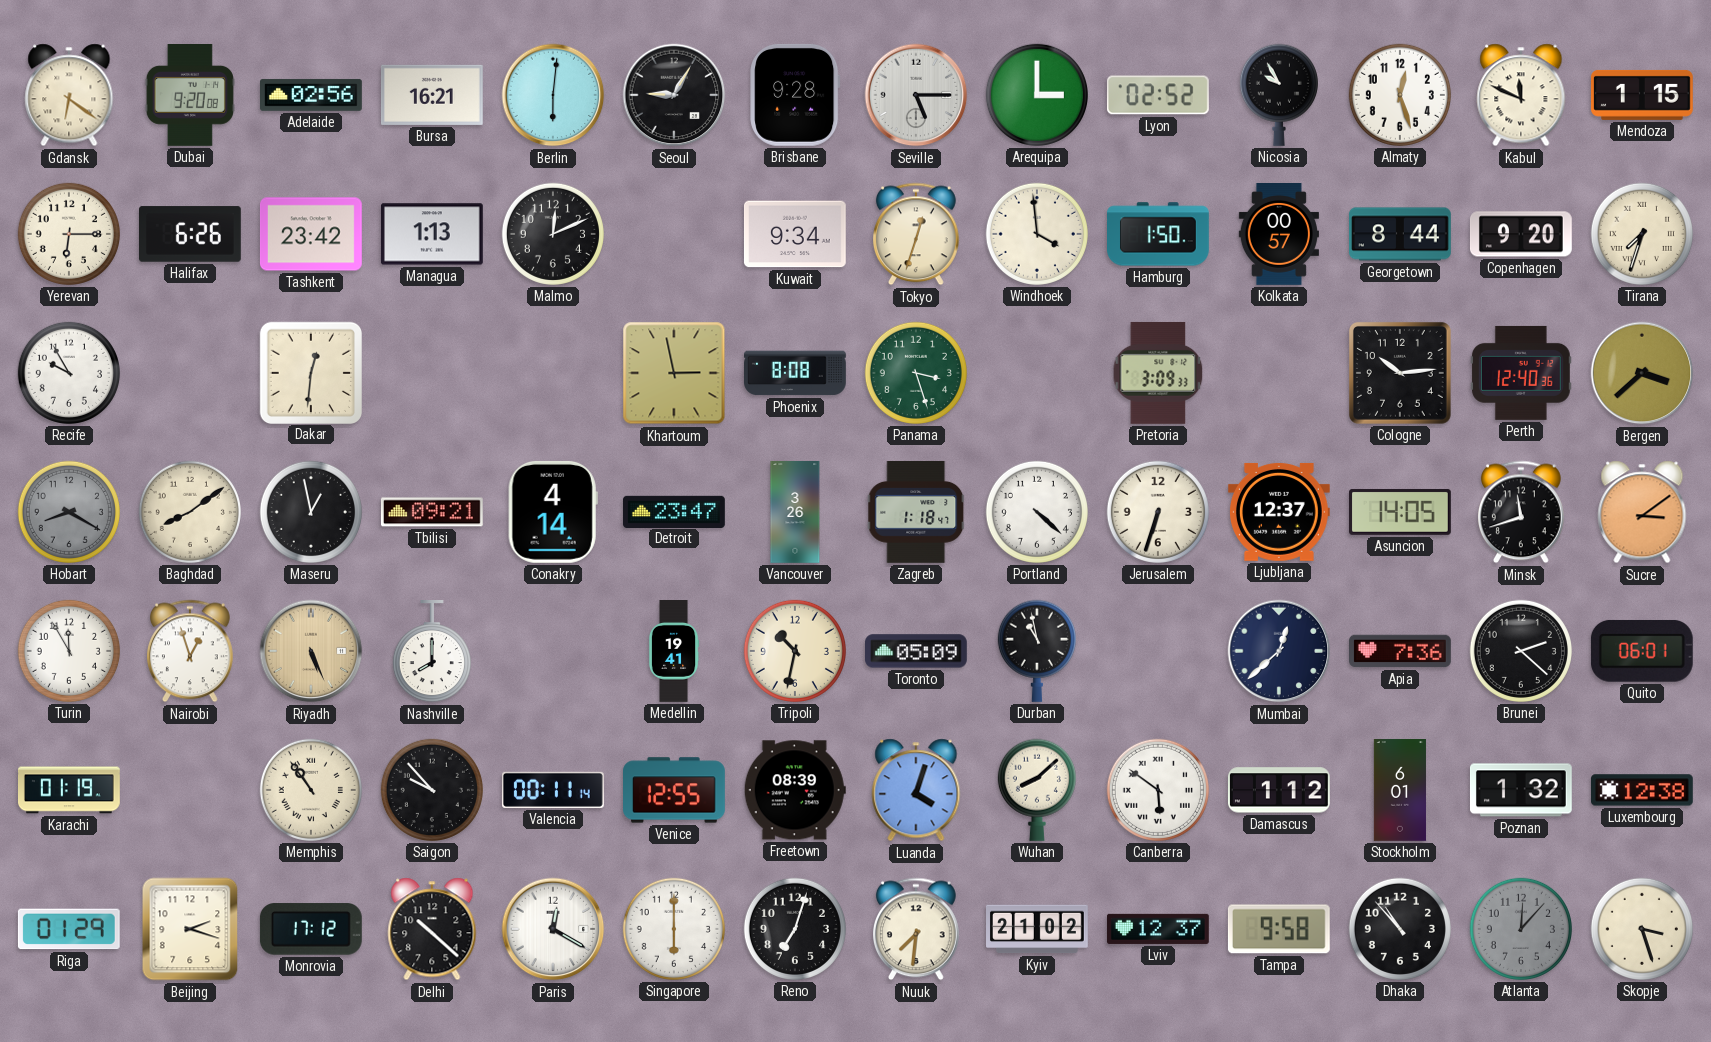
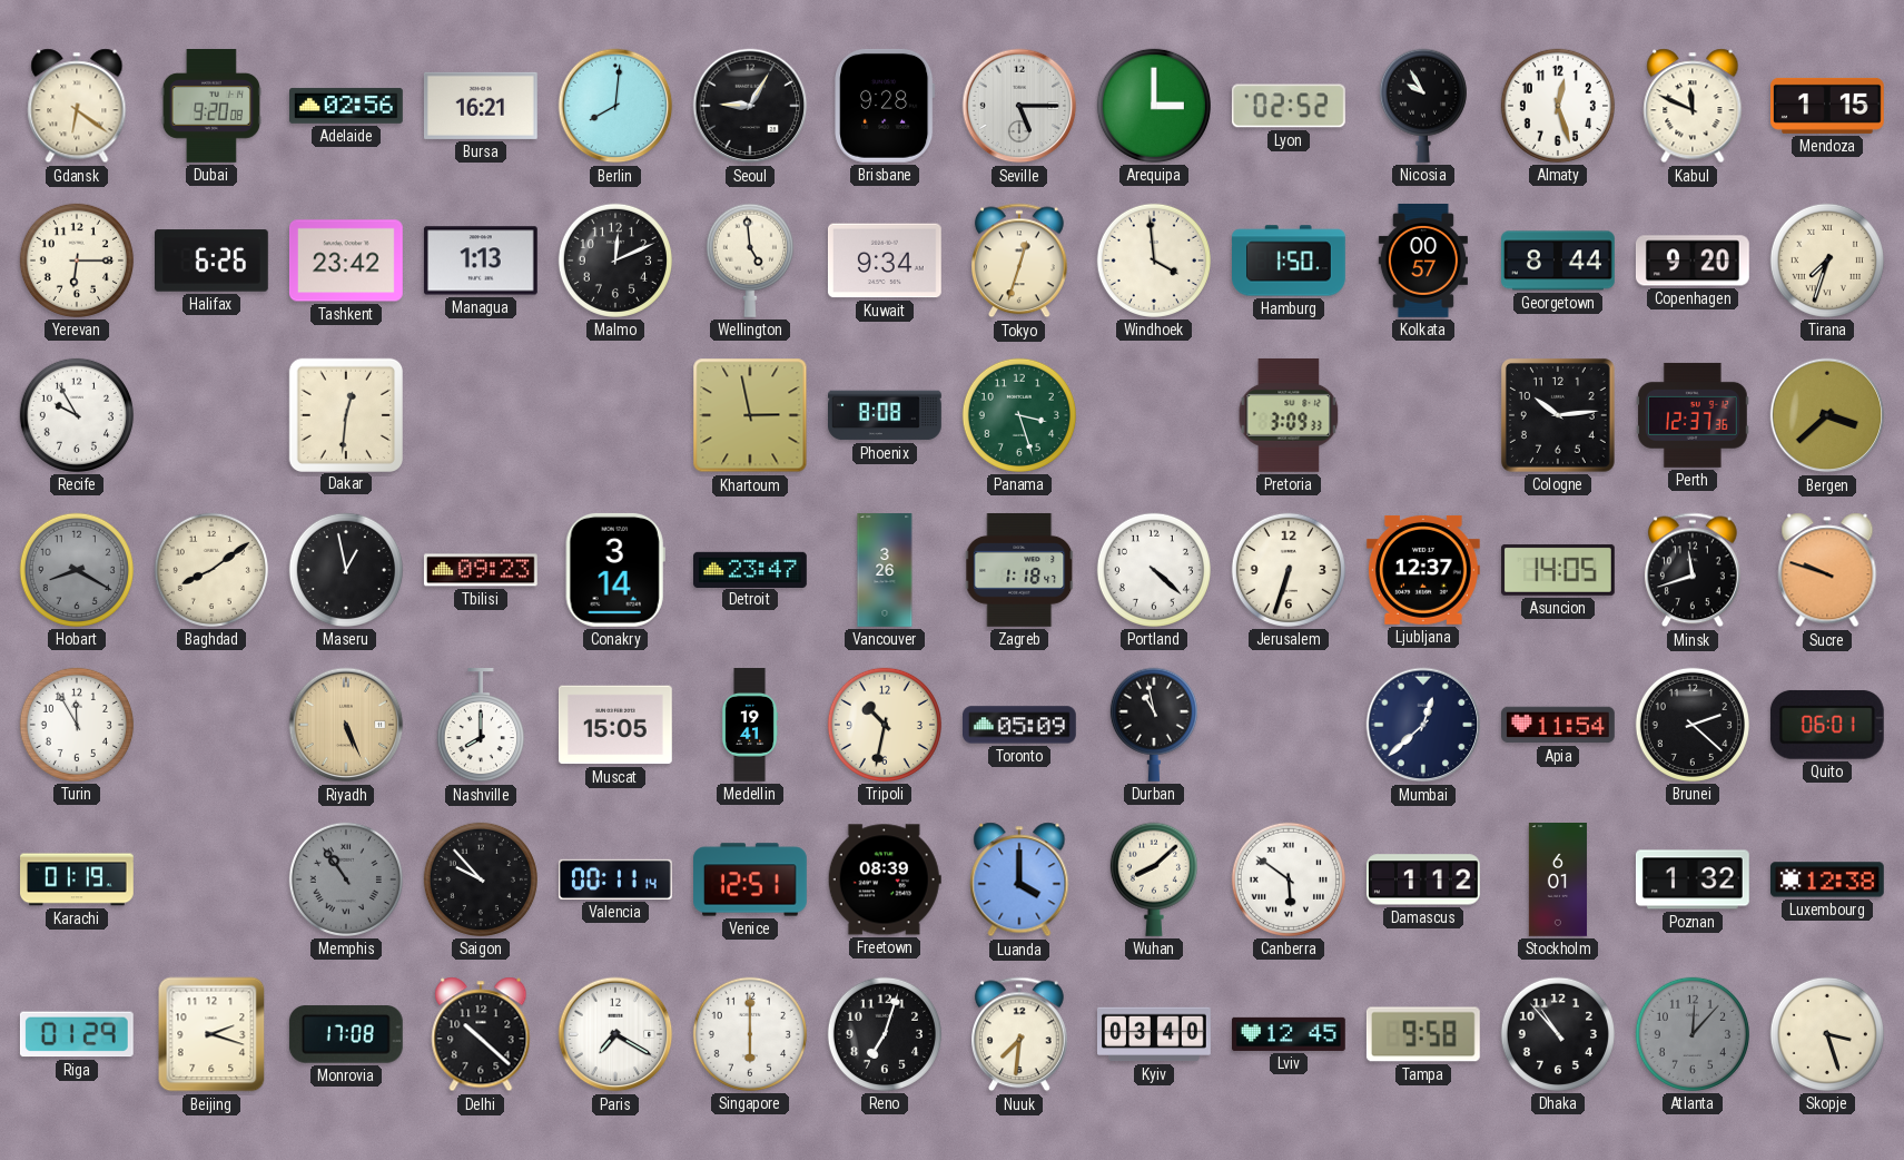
Berlin: 6:01 -> 8:01 (615, 106)
Wellington: none -> 4:59 (750, 260)
Perth: 12:40 -> 12:37 (1693, 415)
Tbilisi: 09:21 -> 09:23 (481, 570)
Conakry: 4:14 -> 3:14 (615, 570)
Sucre: 3:09 -> 9:48 (1827, 570)
Nairobi: 12:57 -> none (191, 651)
Muscat: none -> 15:05 (615, 725)
Apia: 7:36 -> 11:54 (1559, 725)
Memphis dial: cream -> grey (346, 879)
Venice: 12:55 -> 12:51 (751, 879)
Luanda: 4:03 -> 4:00 (1019, 879)
Monrovia: 17:12 -> 17:08 (346, 1034)
Paris: 12:20 -> 7:20 (615, 1034)
Kyiv: 21:02 -> 03:40 (1155, 1034)
Lviv: 12:37 -> 12:45 (1290, 1034)
